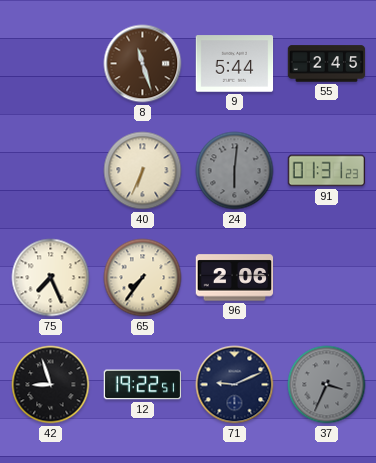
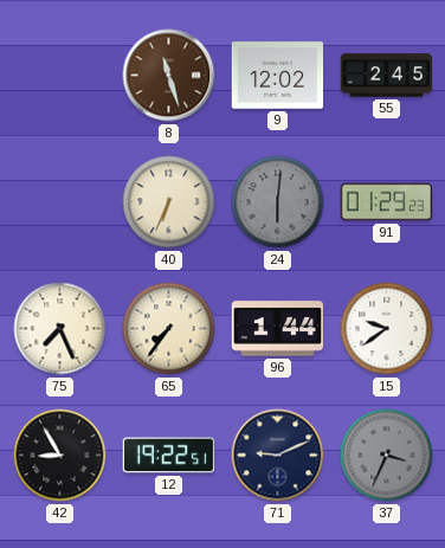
9: 5:44 -> 12:02 (278, 76)
91: 01:31 -> 01:29 (387, 202)
96: 2:06 -> 1:44 (278, 329)
15: none -> 9:39 (387, 329)
42: 8:57 -> 8:55 (60, 456)
